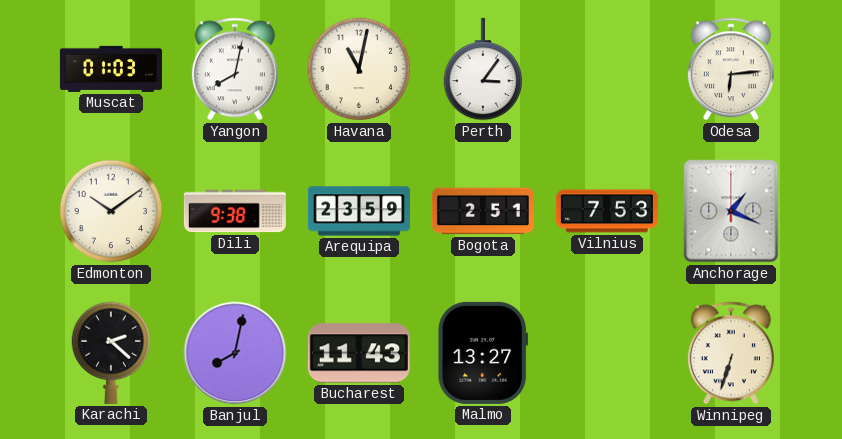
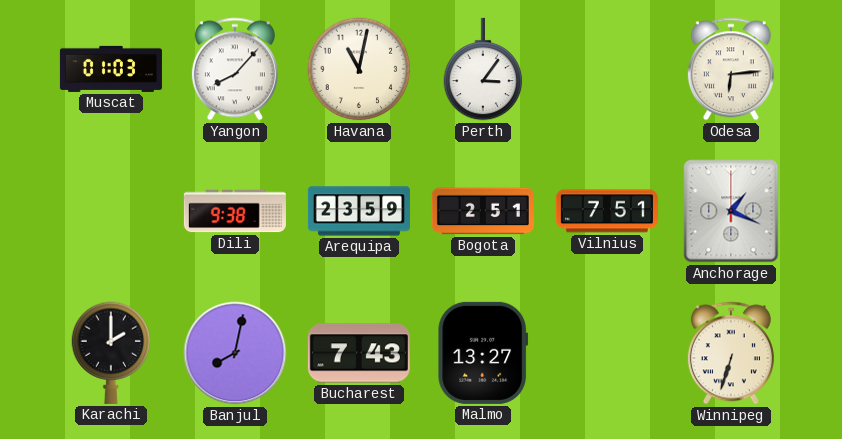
Yangon: 8:02 -> 8:07 (235, 69)
Edmonton: 10:09 -> none (111, 211)
Vilnius: 7:53 -> 7:51 (607, 211)
Karachi: 2:22 -> 2:00 (111, 353)
Bucharest: 11:43 -> 7:43 (359, 353)
